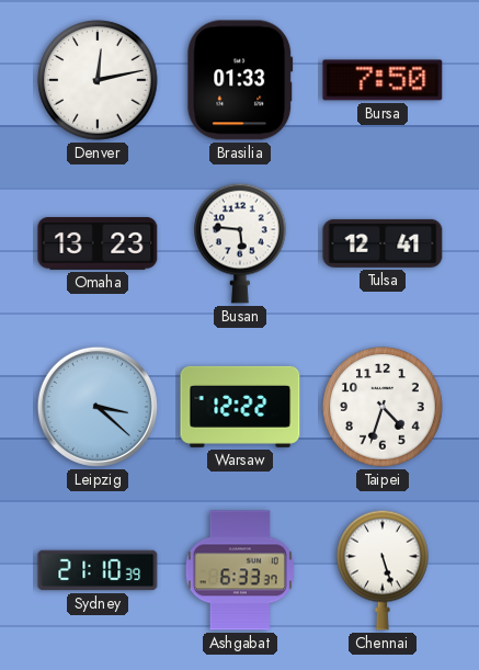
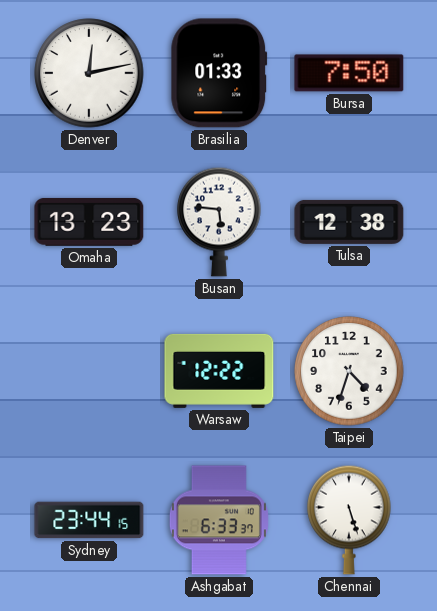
Tulsa: 12:41 -> 12:38 (349, 222)
Leipzig: 3:22 -> none (98, 407)
Sydney: 21:10 -> 23:44 (89, 520)
